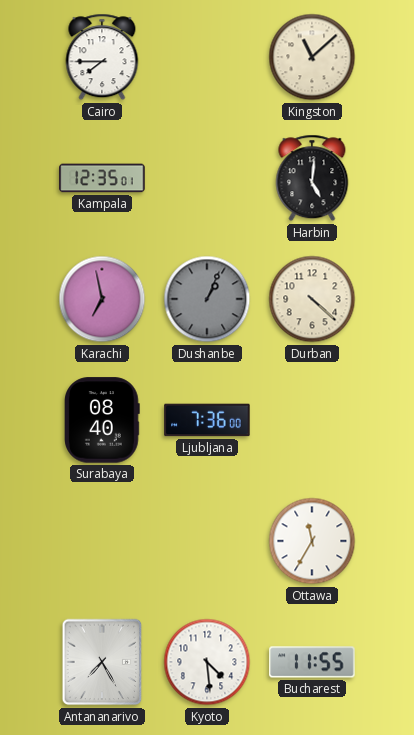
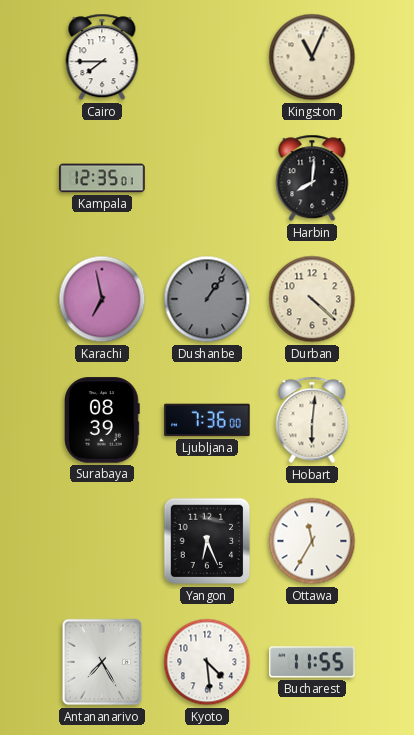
Kingston: 11:08 -> 11:04 (312, 57)
Harbin: 5:01 -> 8:01 (312, 178)
Dushanbe: 1:04 -> 1:06 (207, 299)
Surabaya: 08:40 -> 08:39 (102, 420)
Hobart: none -> 6:01 (312, 420)
Yangon: none -> 6:26 (207, 541)
